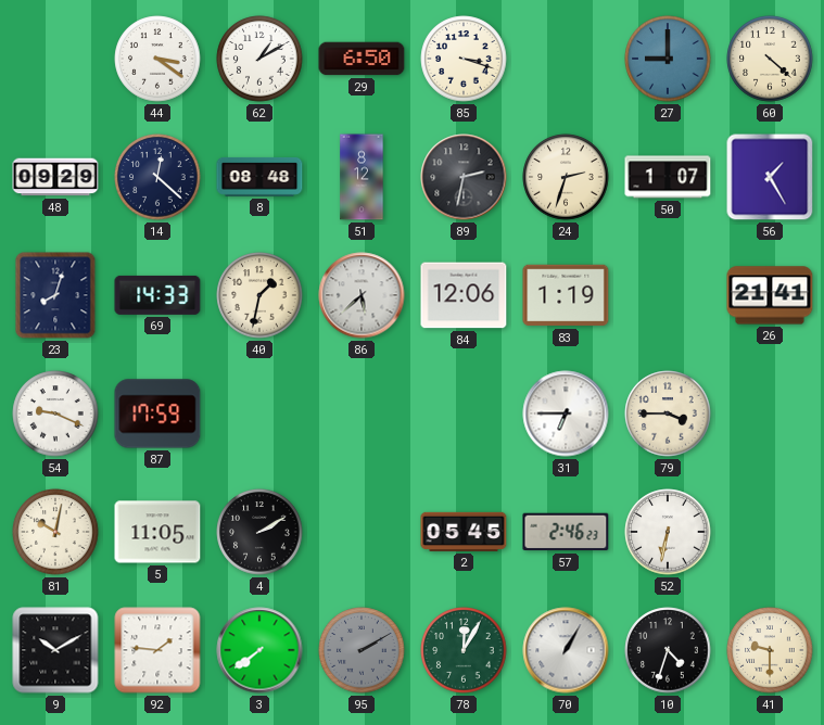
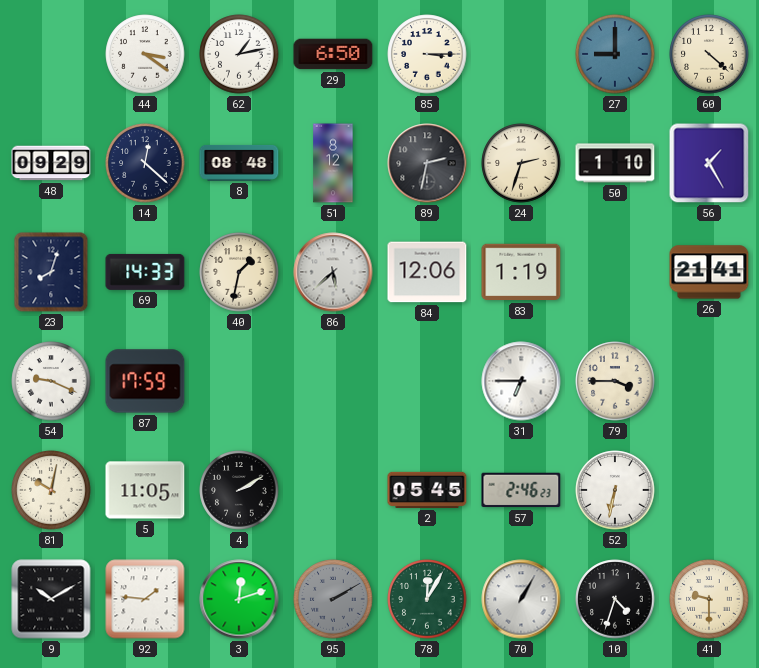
62: 1:10 -> 1:13 (239, 54)
85: 3:18 -> 3:15 (427, 54)
50: 1:07 -> 1:10 (615, 163)
3: 7:39 -> 12:12 (239, 599)
